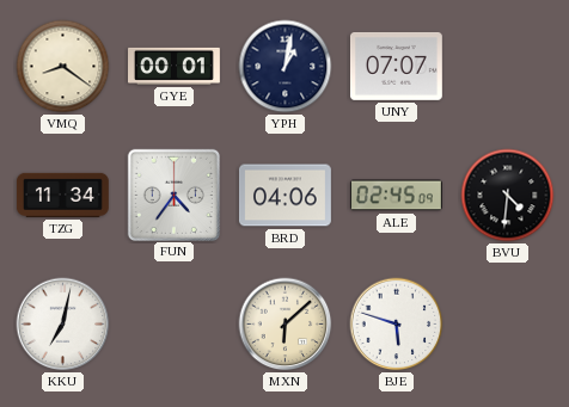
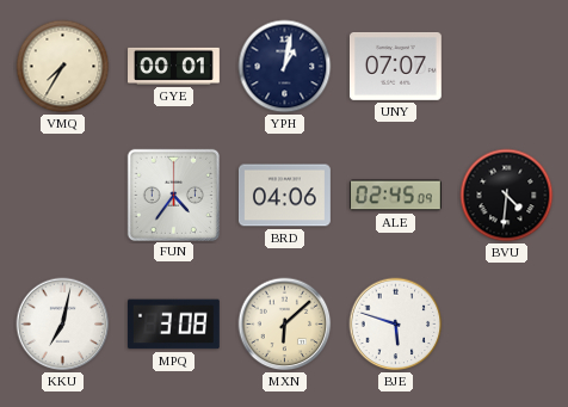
VMQ: 8:21 -> 7:35 (63, 67)
TZG: 11:34 -> none (62, 195)
MPQ: none -> 3:08 (173, 325)
